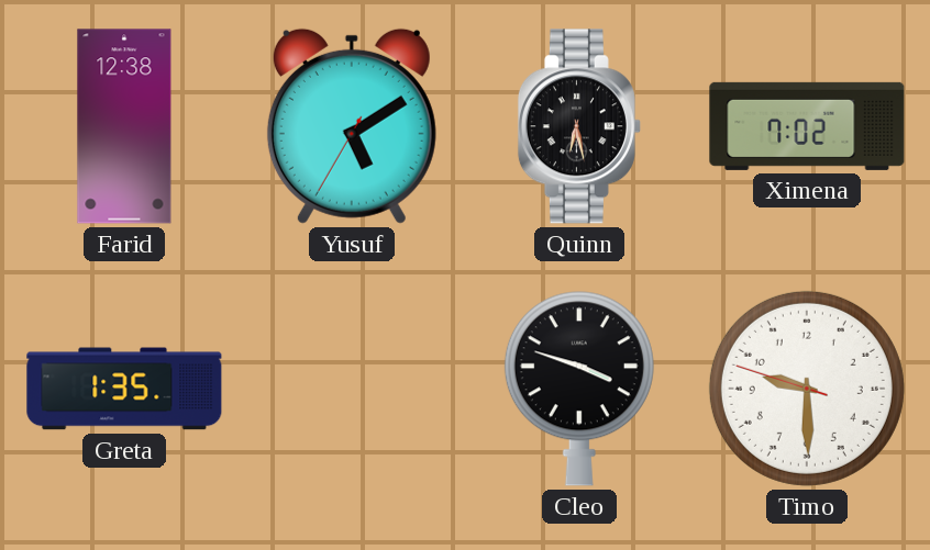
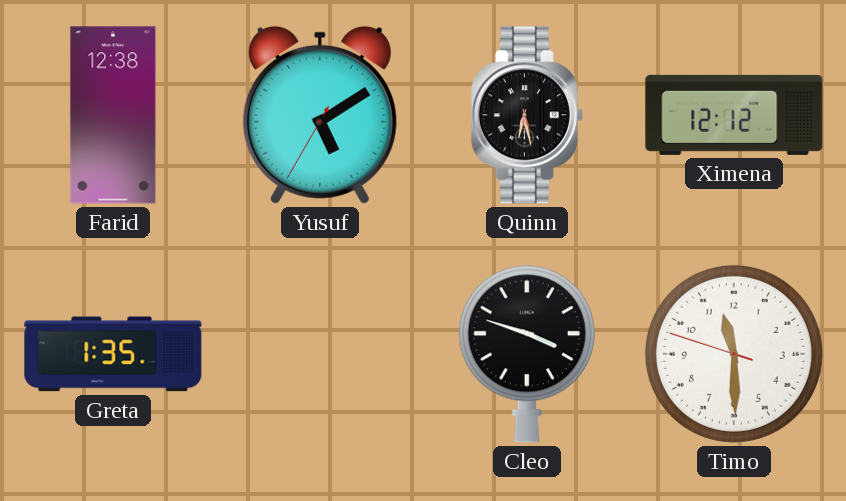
Ximena: 7:02 -> 12:12 (734, 115)
Timo: 9:29 -> 11:29 (734, 354)
